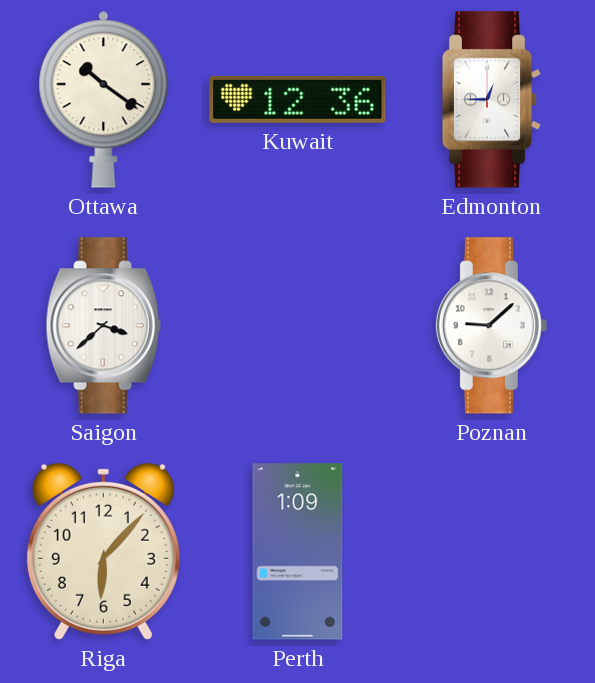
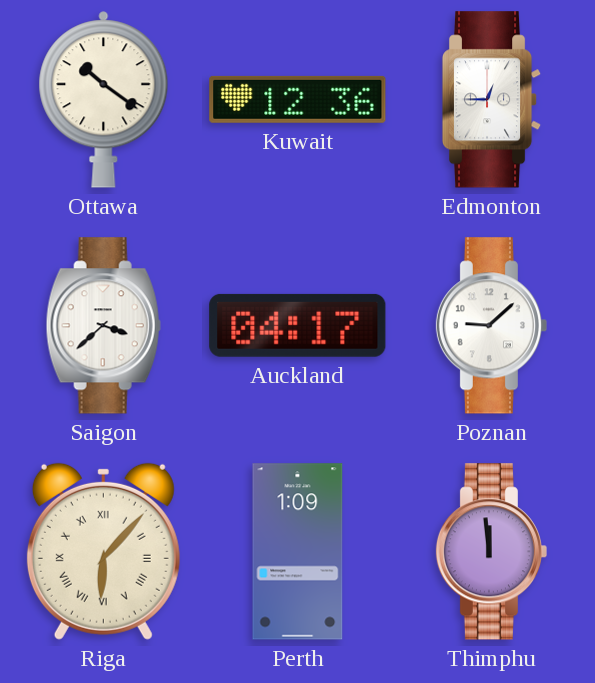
Auckland: none -> 04:17 (298, 325)
Riga numerals: Arabic -> Roman (103, 551)
Thimphu: none -> 11:59 (491, 552)
